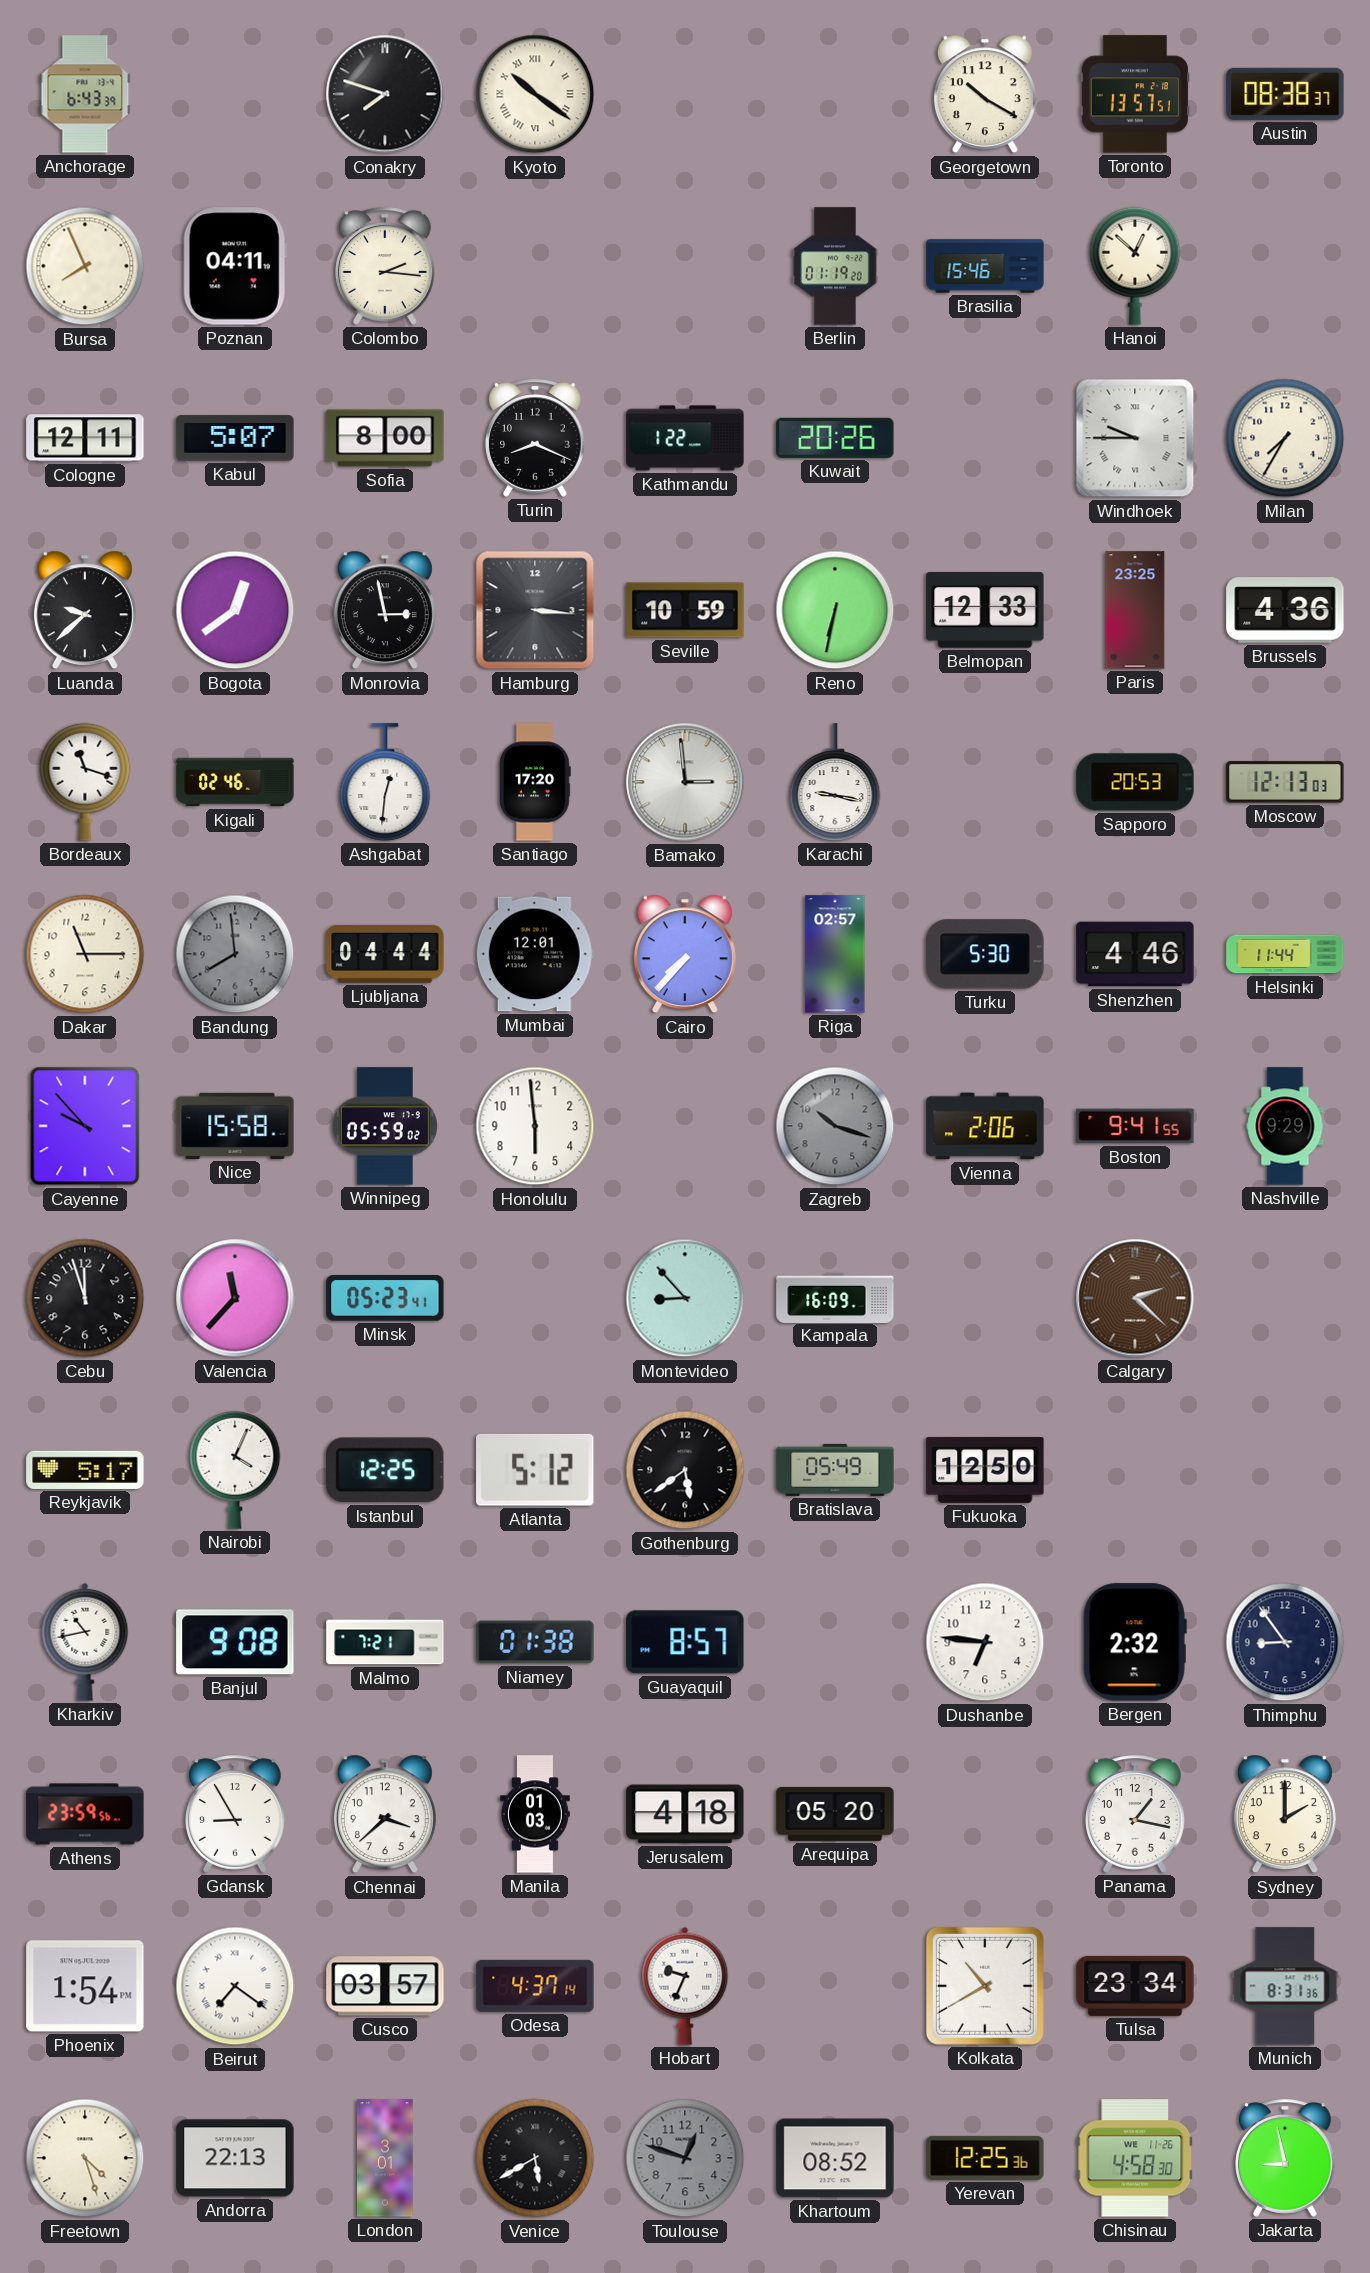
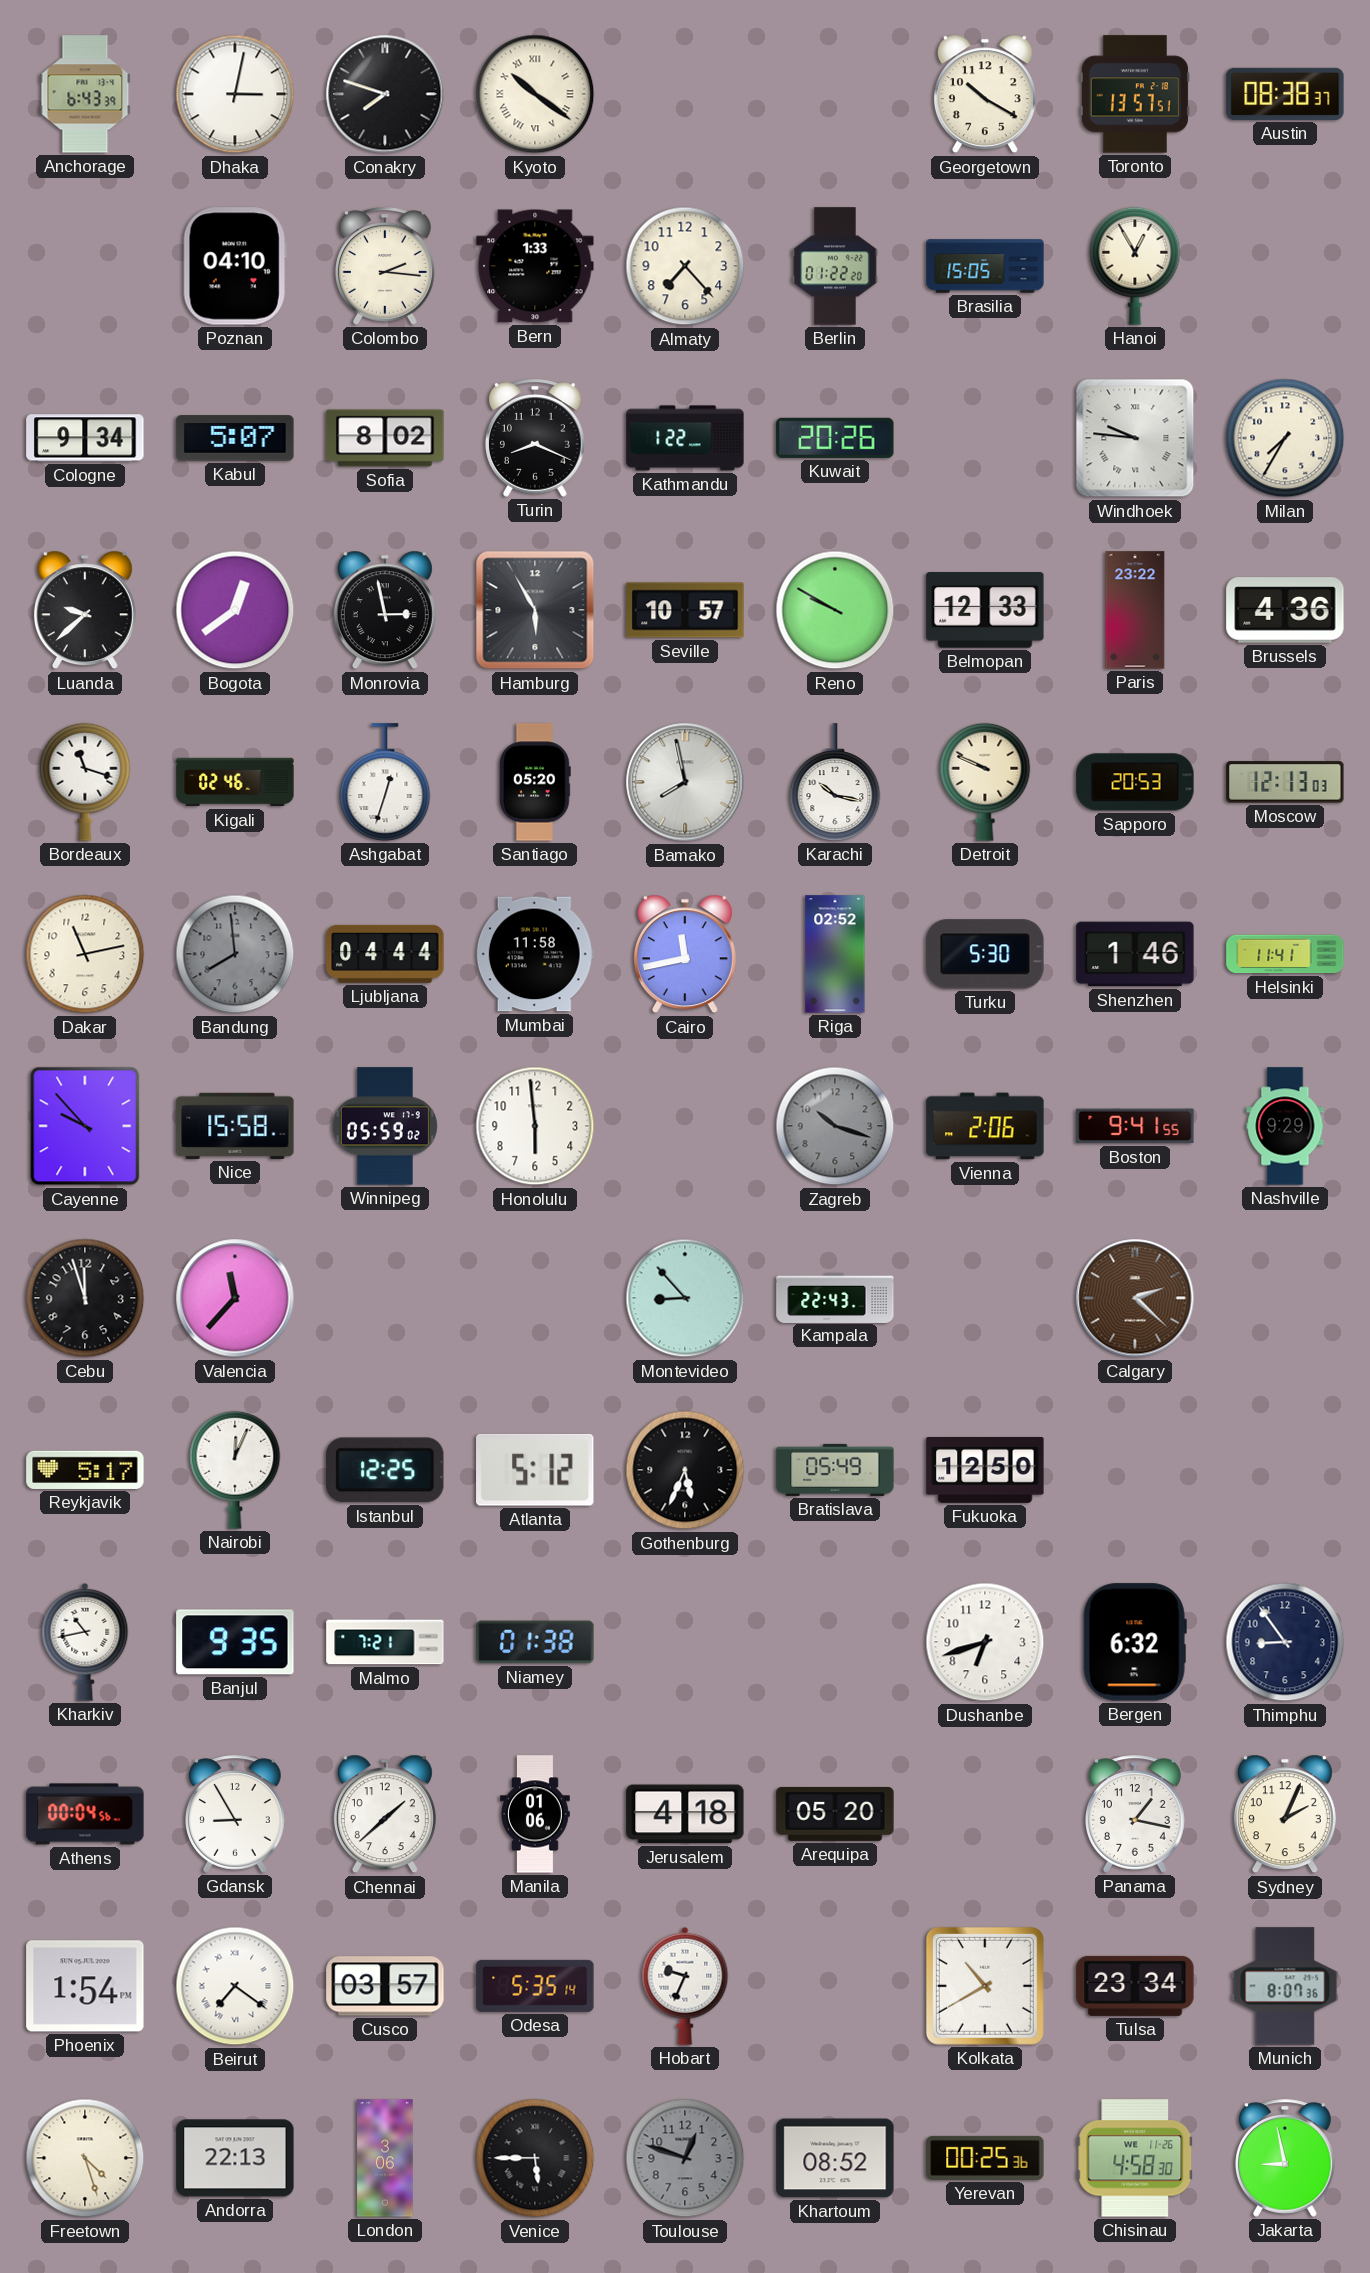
Dhaka: none -> 3:02 (235, 94)
Bursa: 7:56 -> none (85, 266)
Poznan: 04:11 -> 04:10 (235, 266)
Bern: none -> 1:33 (535, 266)
Almaty: none -> 7:23 (685, 266)
Berlin: 01:19 -> 01:22 (835, 266)
Brasilia: 15:46 -> 15:05 (985, 266)
Hanoi: 12:52 -> 12:55 (1135, 266)
Cologne: 12:11 -> 9:34 (85, 438)
Sofia: 8:00 -> 8:02 (385, 438)
Windhoek: 9:45 -> 9:46 (1135, 438)
Hamburg: 3:16 -> 5:55 (535, 610)
Seville: 10:59 -> 10:57 (685, 610)
Reno: 6:32 -> 9:50 (835, 610)
Paris: 23:25 -> 23:22 (1135, 610)
Ashgabat: 12:31 -> 12:33 (385, 782)
Santiago: 17:20 -> 05:20 (535, 782)
Bamako: 2:59 -> 7:58 (685, 782)
Karachi: 9:17 -> 10:17 (835, 782)
Detroit: none -> 9:49 (985, 782)
Dakar: 11:15 -> 11:13 (85, 954)
Mumbai: 12:01 -> 11:58 (535, 954)
Cairo: 7:37 -> 11:43 (685, 954)
Riga: 02:57 -> 02:52 (835, 954)
Shenzhen: 4:46 -> 1:46 (1135, 954)
Helsinki: 11:44 -> 11:41 (1285, 954)
Minsk: 05:23 -> none (385, 1298)
Kampala: 16:09 -> 22:43 (835, 1297)
Nairobi: 4:04 -> 12:04 (235, 1470)
Gothenburg: 5:39 -> 5:34 (685, 1470)
Banjul: 9:08 -> 9:35 (235, 1642)
Guayaquil: 8:57 -> none (685, 1642)
Dushanbe: 6:46 -> 6:42 (985, 1642)
Bergen: 2:32 -> 6:32 (1135, 1642)
Athens: 23:59 -> 00:04 (85, 1814)
Chennai: 3:38 -> 1:38 (385, 1814)
Manila: 01:03 -> 01:06 (536, 1814)
Sydney: 2:00 -> 2:04 (1285, 1814)
Odesa: 4:37 -> 5:35 (535, 1986)
Munich: 8:31 -> 8:07 (1285, 1986)
London: 3:01 -> 3:06 (385, 2158)
Venice: 5:40 -> 5:45 (535, 2158)
Yerevan: 12:25 -> 00:25 (985, 2158)
